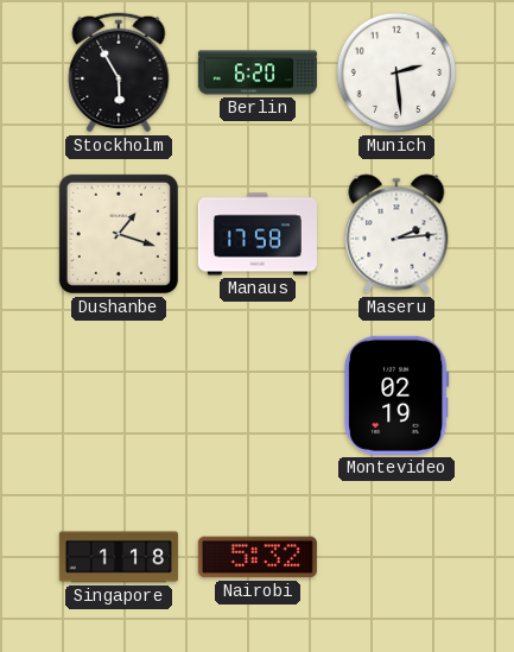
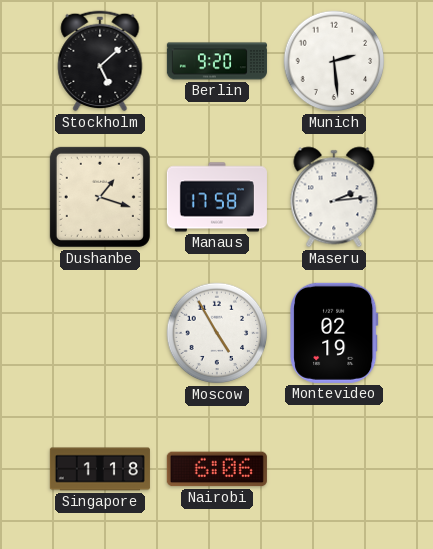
Stockholm: 5:55 -> 5:08 (100, 61)
Berlin: 6:20 -> 9:20 (217, 61)
Moscow: none -> 4:55 (217, 333)
Nairobi: 5:32 -> 6:06 (217, 469)
